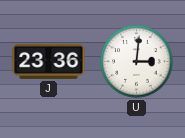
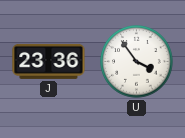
U: 3:01 -> 3:54 (137, 62)
